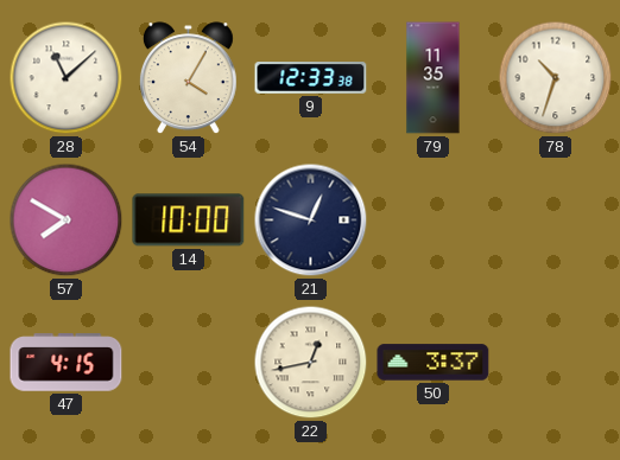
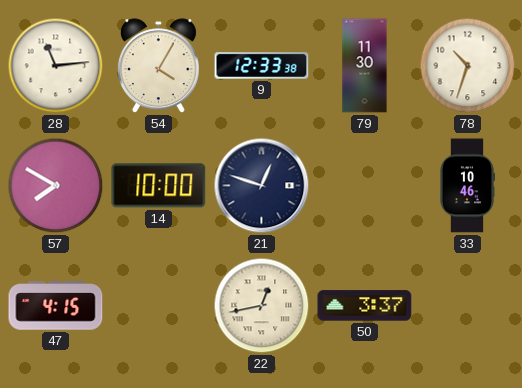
28: 11:08 -> 11:14 (56, 66)
79: 11:35 -> 11:30 (365, 66)
33: none -> 10:46 (467, 186)
